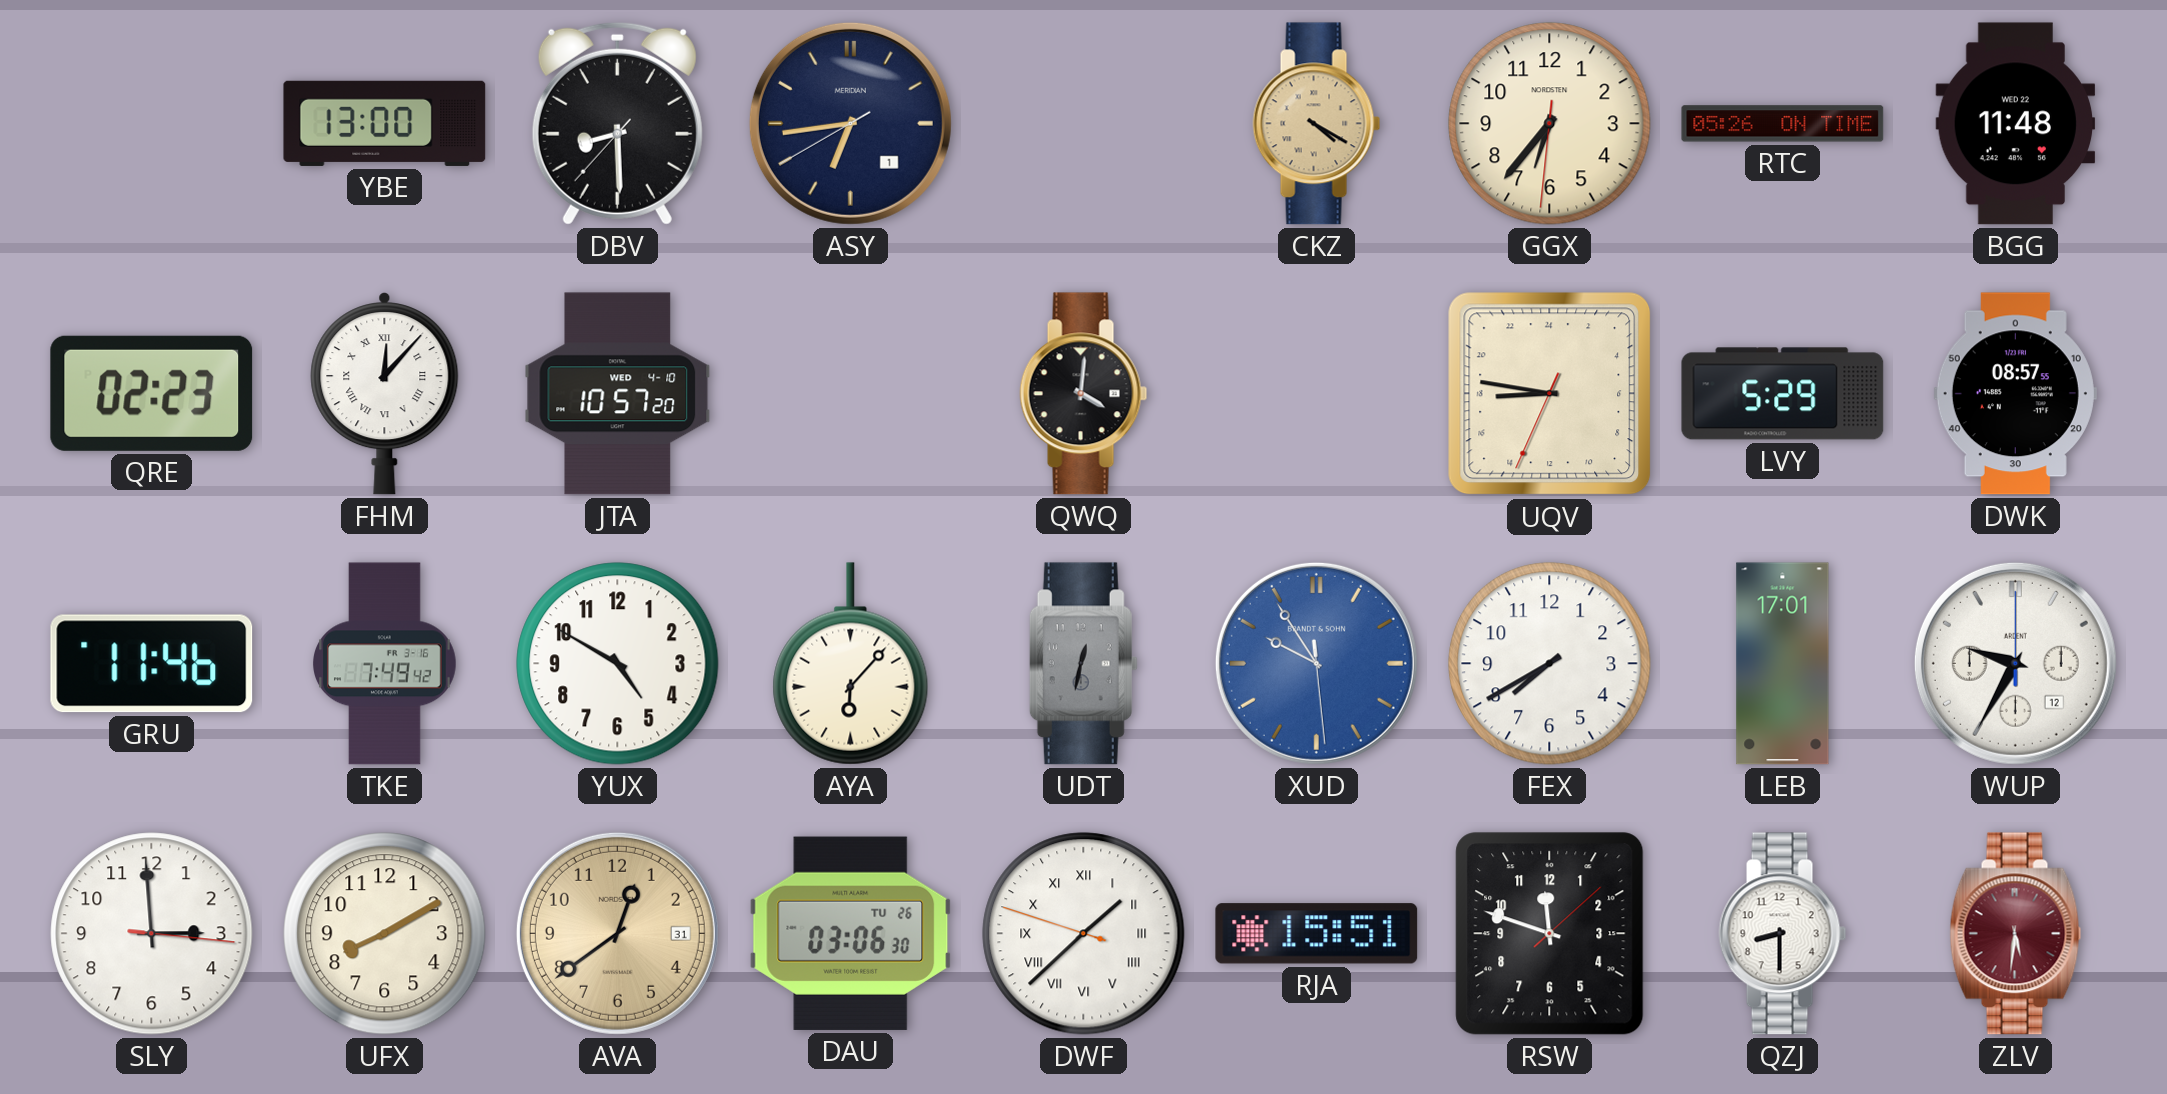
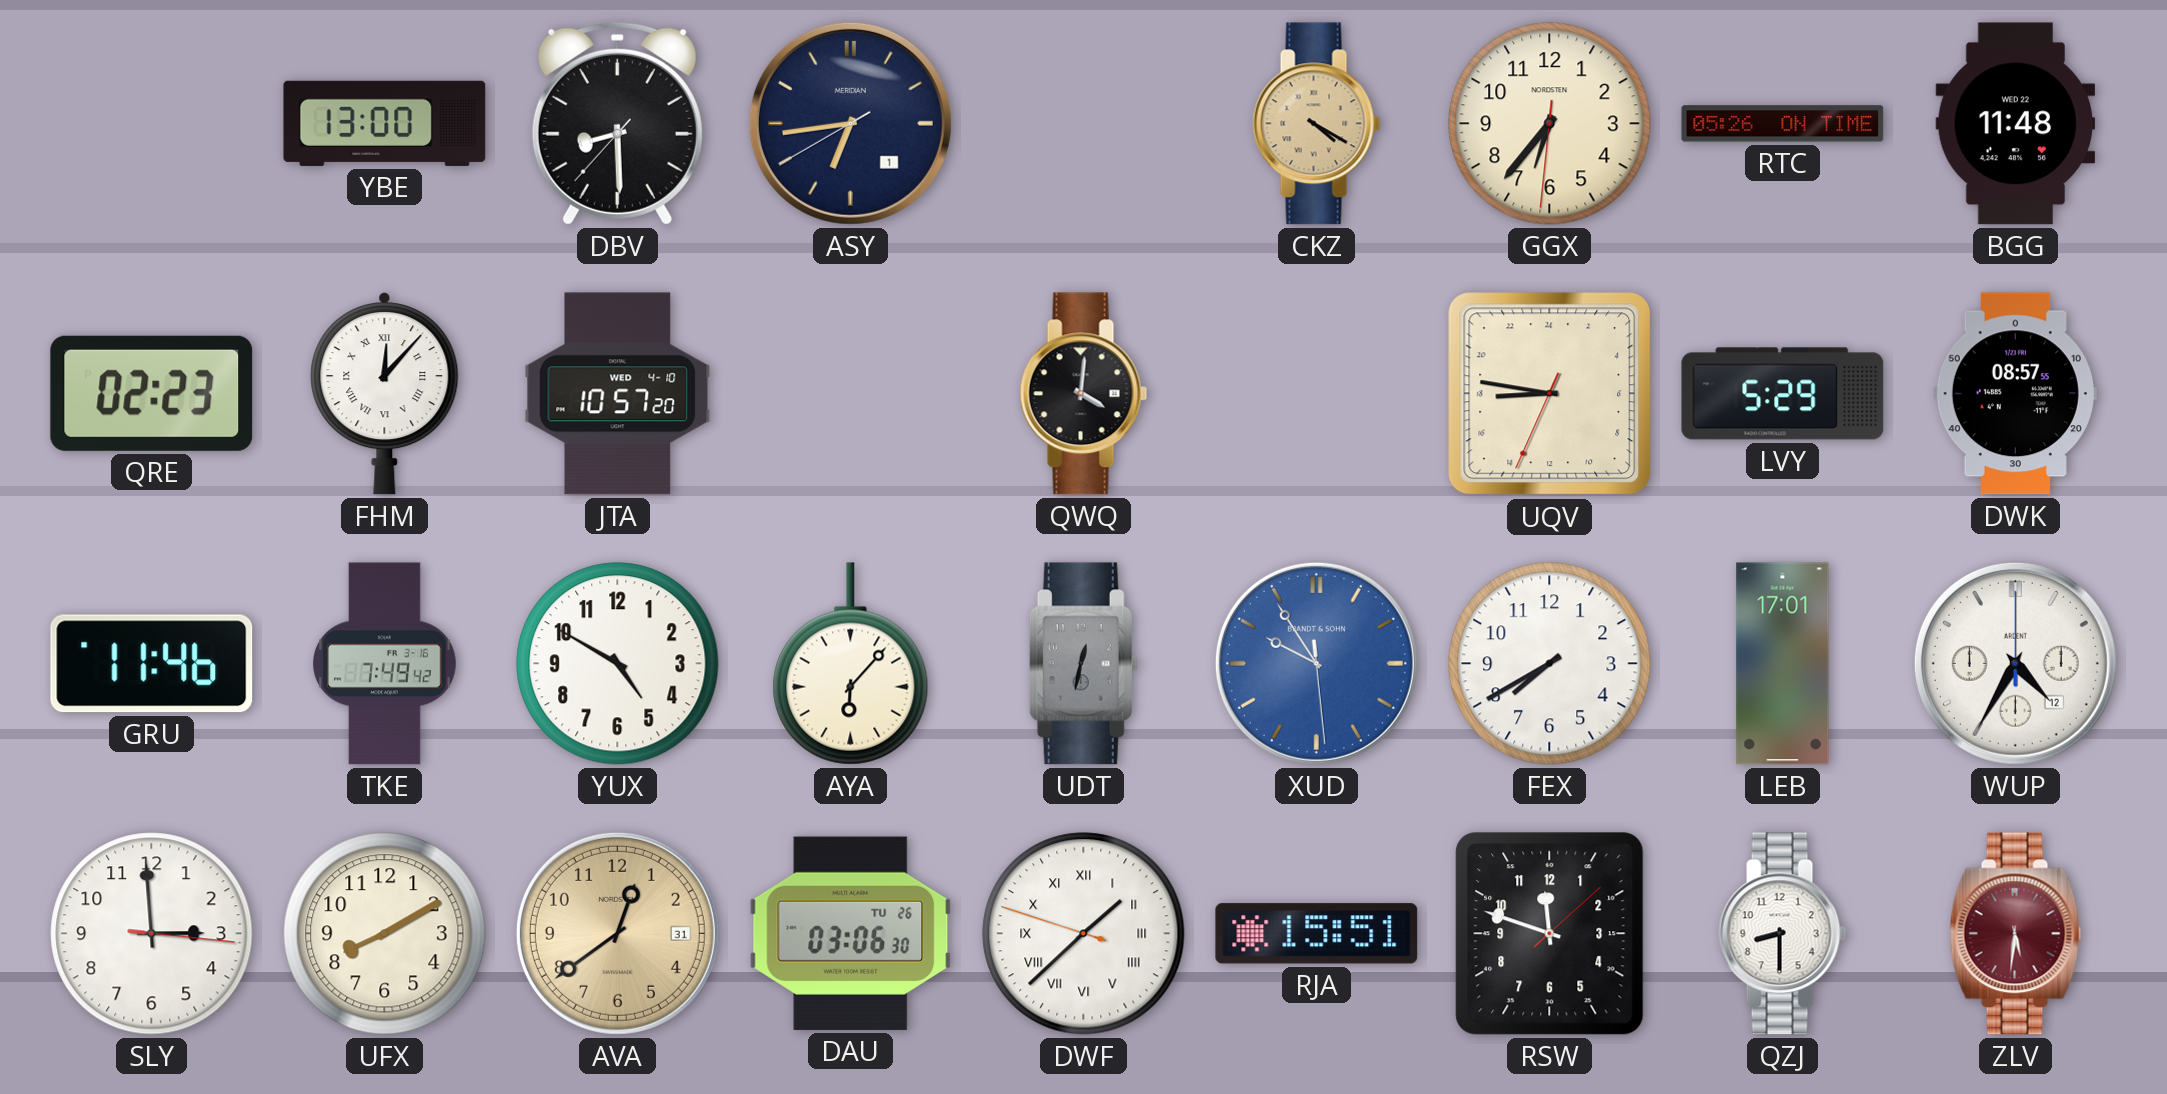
WUP: 9:35 -> 4:35 (2015, 663)
